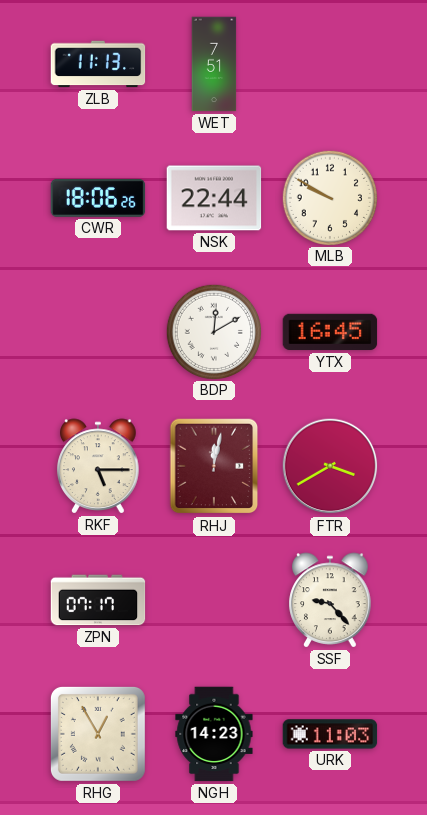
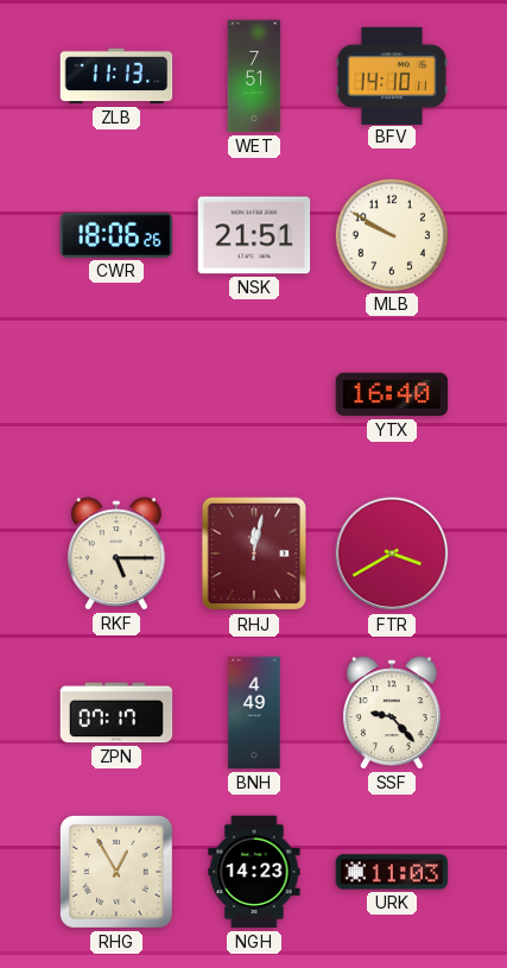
BFV: none -> 14:10 (392, 75)
NSK: 22:44 -> 21:51 (254, 235)
BDP: 12:10 -> none (213, 331)
YTX: 16:45 -> 16:40 (392, 394)
BNH: none -> 4:49 (254, 713)
